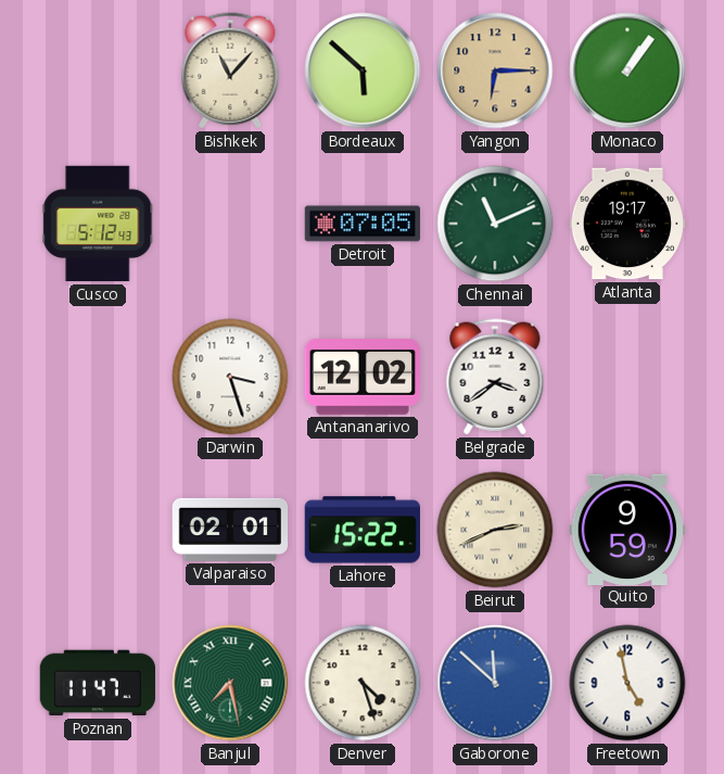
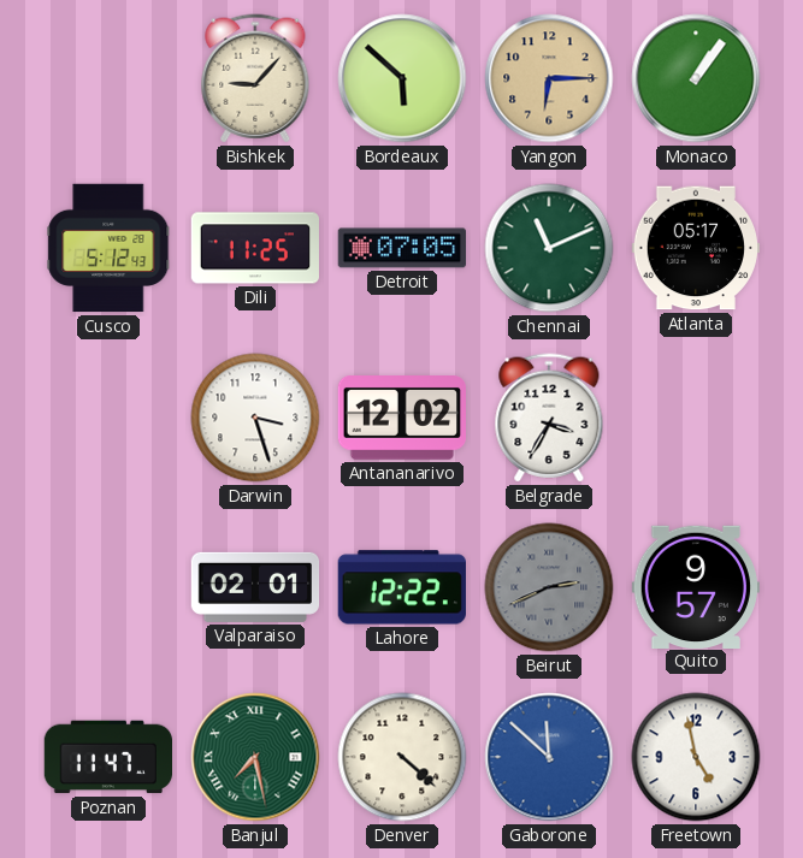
Bishkek: 11:07 -> 9:07 (255, 78)
Dili: none -> 11:25 (255, 248)
Atlanta: 19:17 -> 05:17 (695, 248)
Belgrade: 3:39 -> 3:35 (549, 418)
Lahore: 15:22 -> 12:22 (402, 587)
Beirut dial: cream -> grey (549, 587)
Quito: 9:59 -> 9:57 (695, 586)
Denver: 4:27 -> 4:22 (402, 757)
